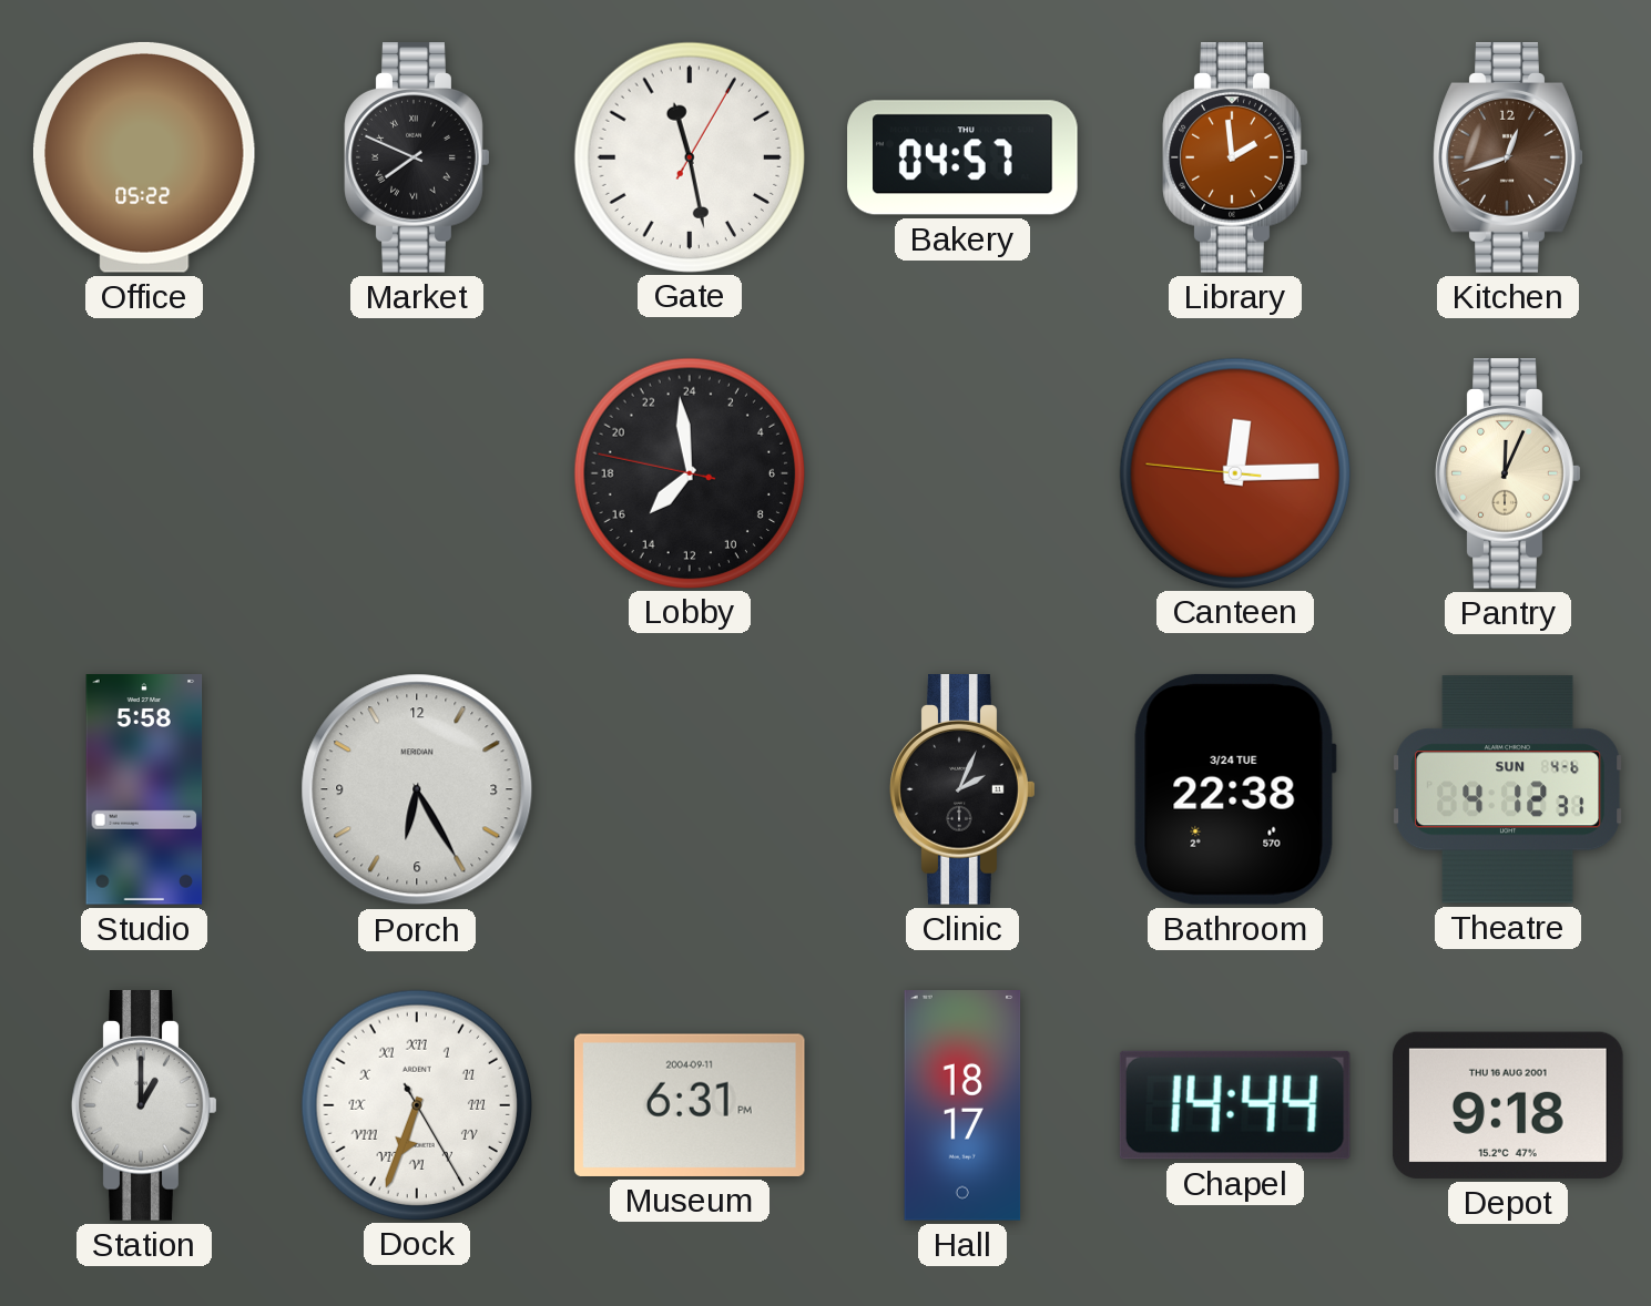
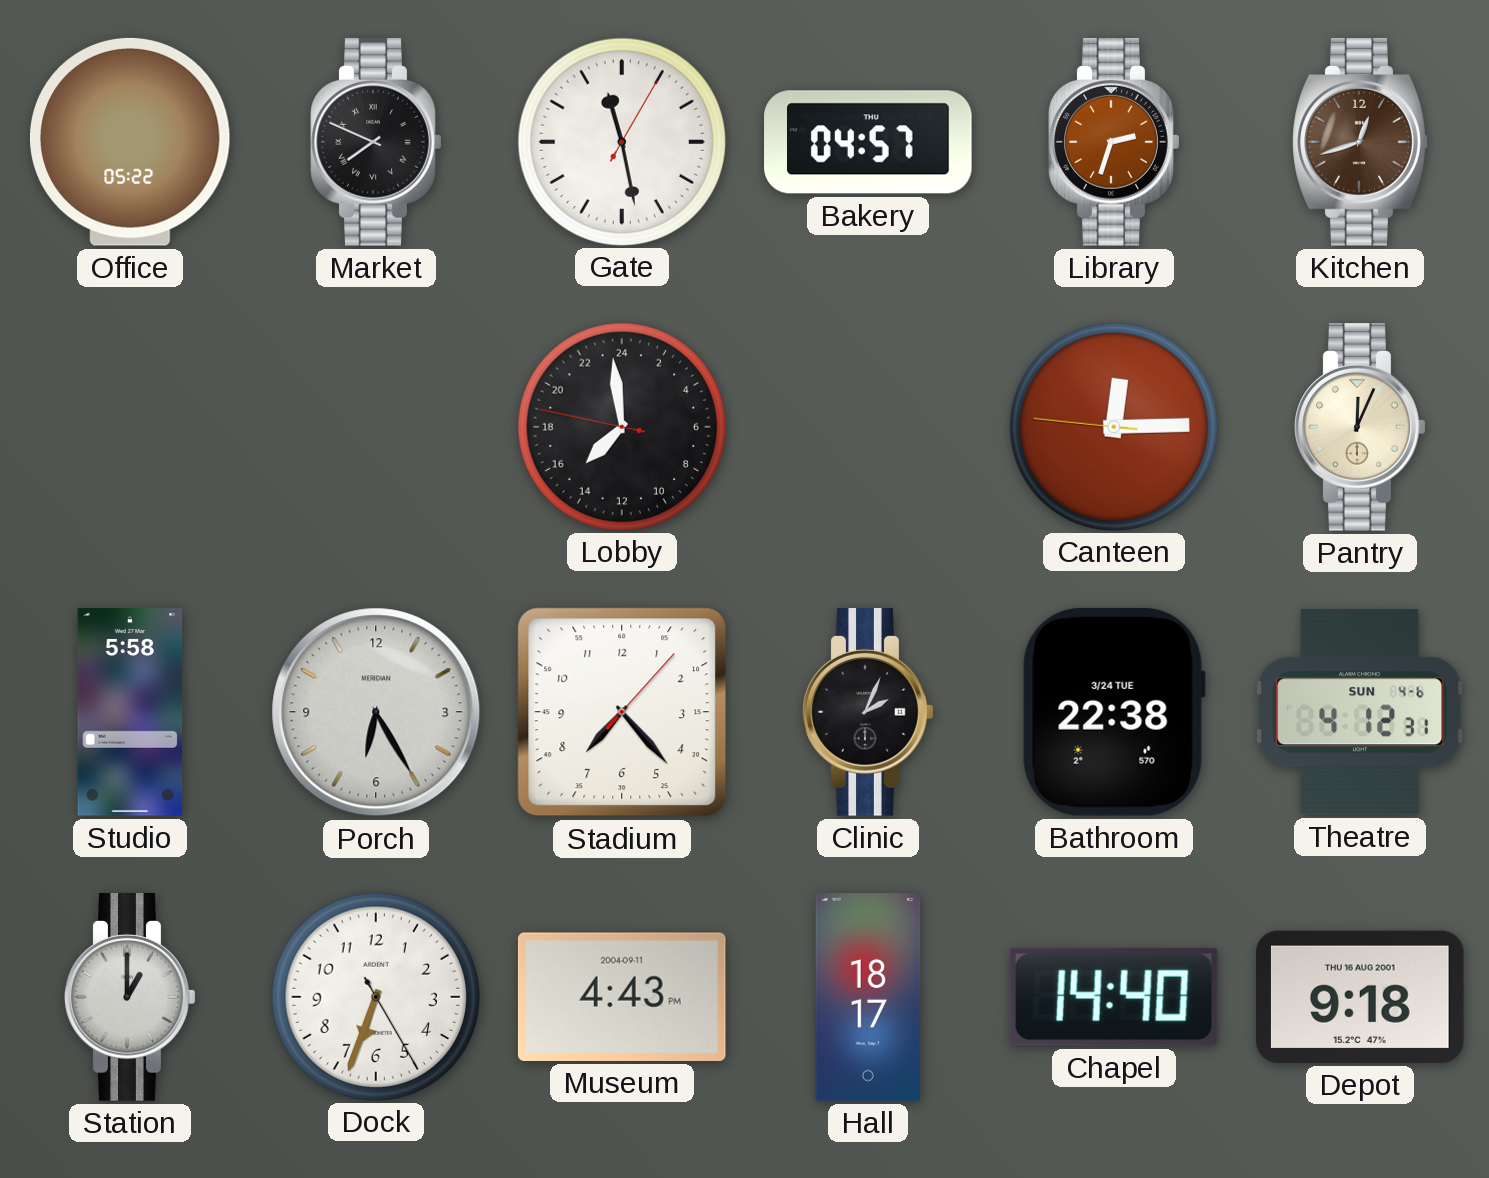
Library: 1:59 -> 2:33 (1114, 142)
Stadium: none -> 7:23 (622, 712)
Dock numerals: Roman -> Arabic (376, 996)
Museum: 6:31 -> 4:43 (622, 997)
Chapel: 14:44 -> 14:40 (1114, 997)
